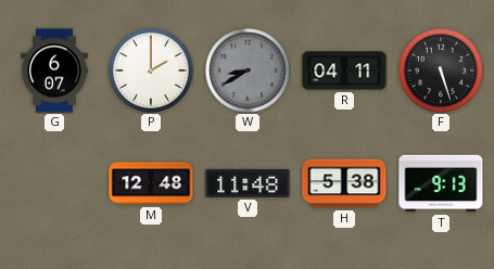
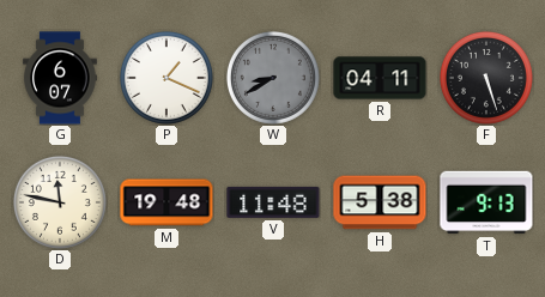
P: 2:00 -> 1:19 (166, 78)
D: none -> 11:47 (60, 202)
M: 12:48 -> 19:48 (166, 202)
